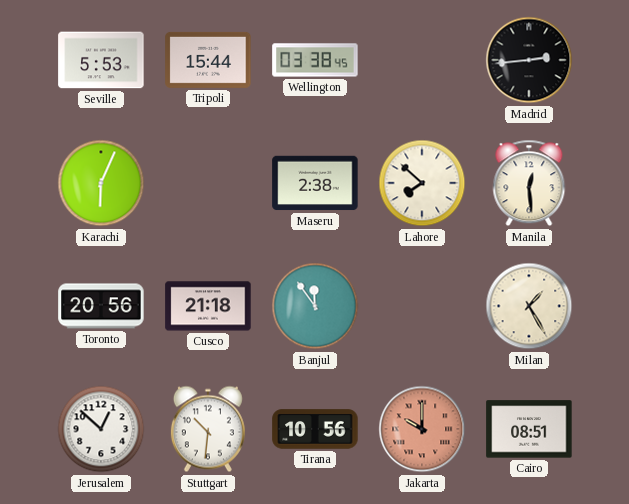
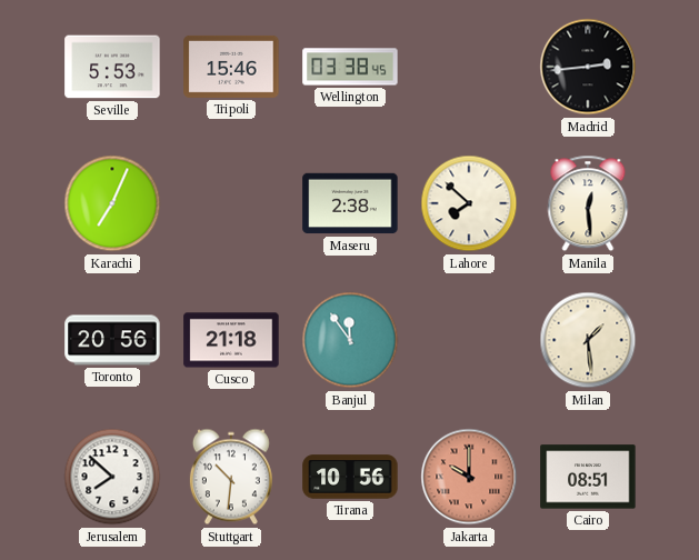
Tripoli: 15:44 -> 15:46 (231, 67)
Karachi: 6:04 -> 7:04 (112, 203)
Milan: 1:25 -> 1:29 (588, 340)
Jerusalem: 12:52 -> 7:52 (112, 477)
